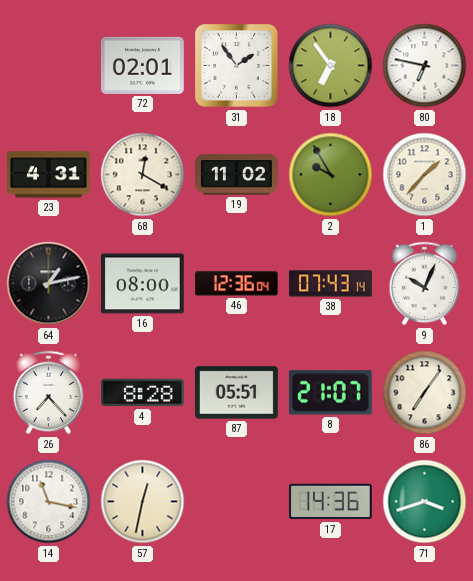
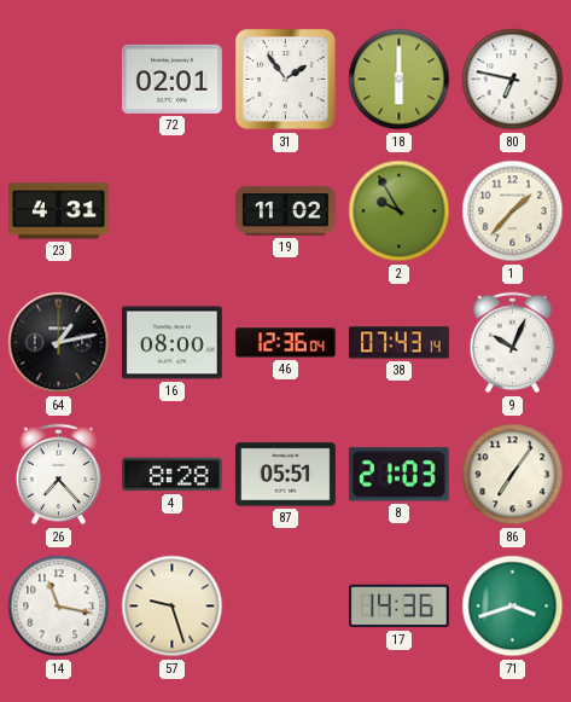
18: 6:54 -> 6:00 (400, 80)
68: 12:20 -> none (143, 175)
8: 21:07 -> 21:03 (398, 475)
57: 12:32 -> 9:27 (173, 607)
